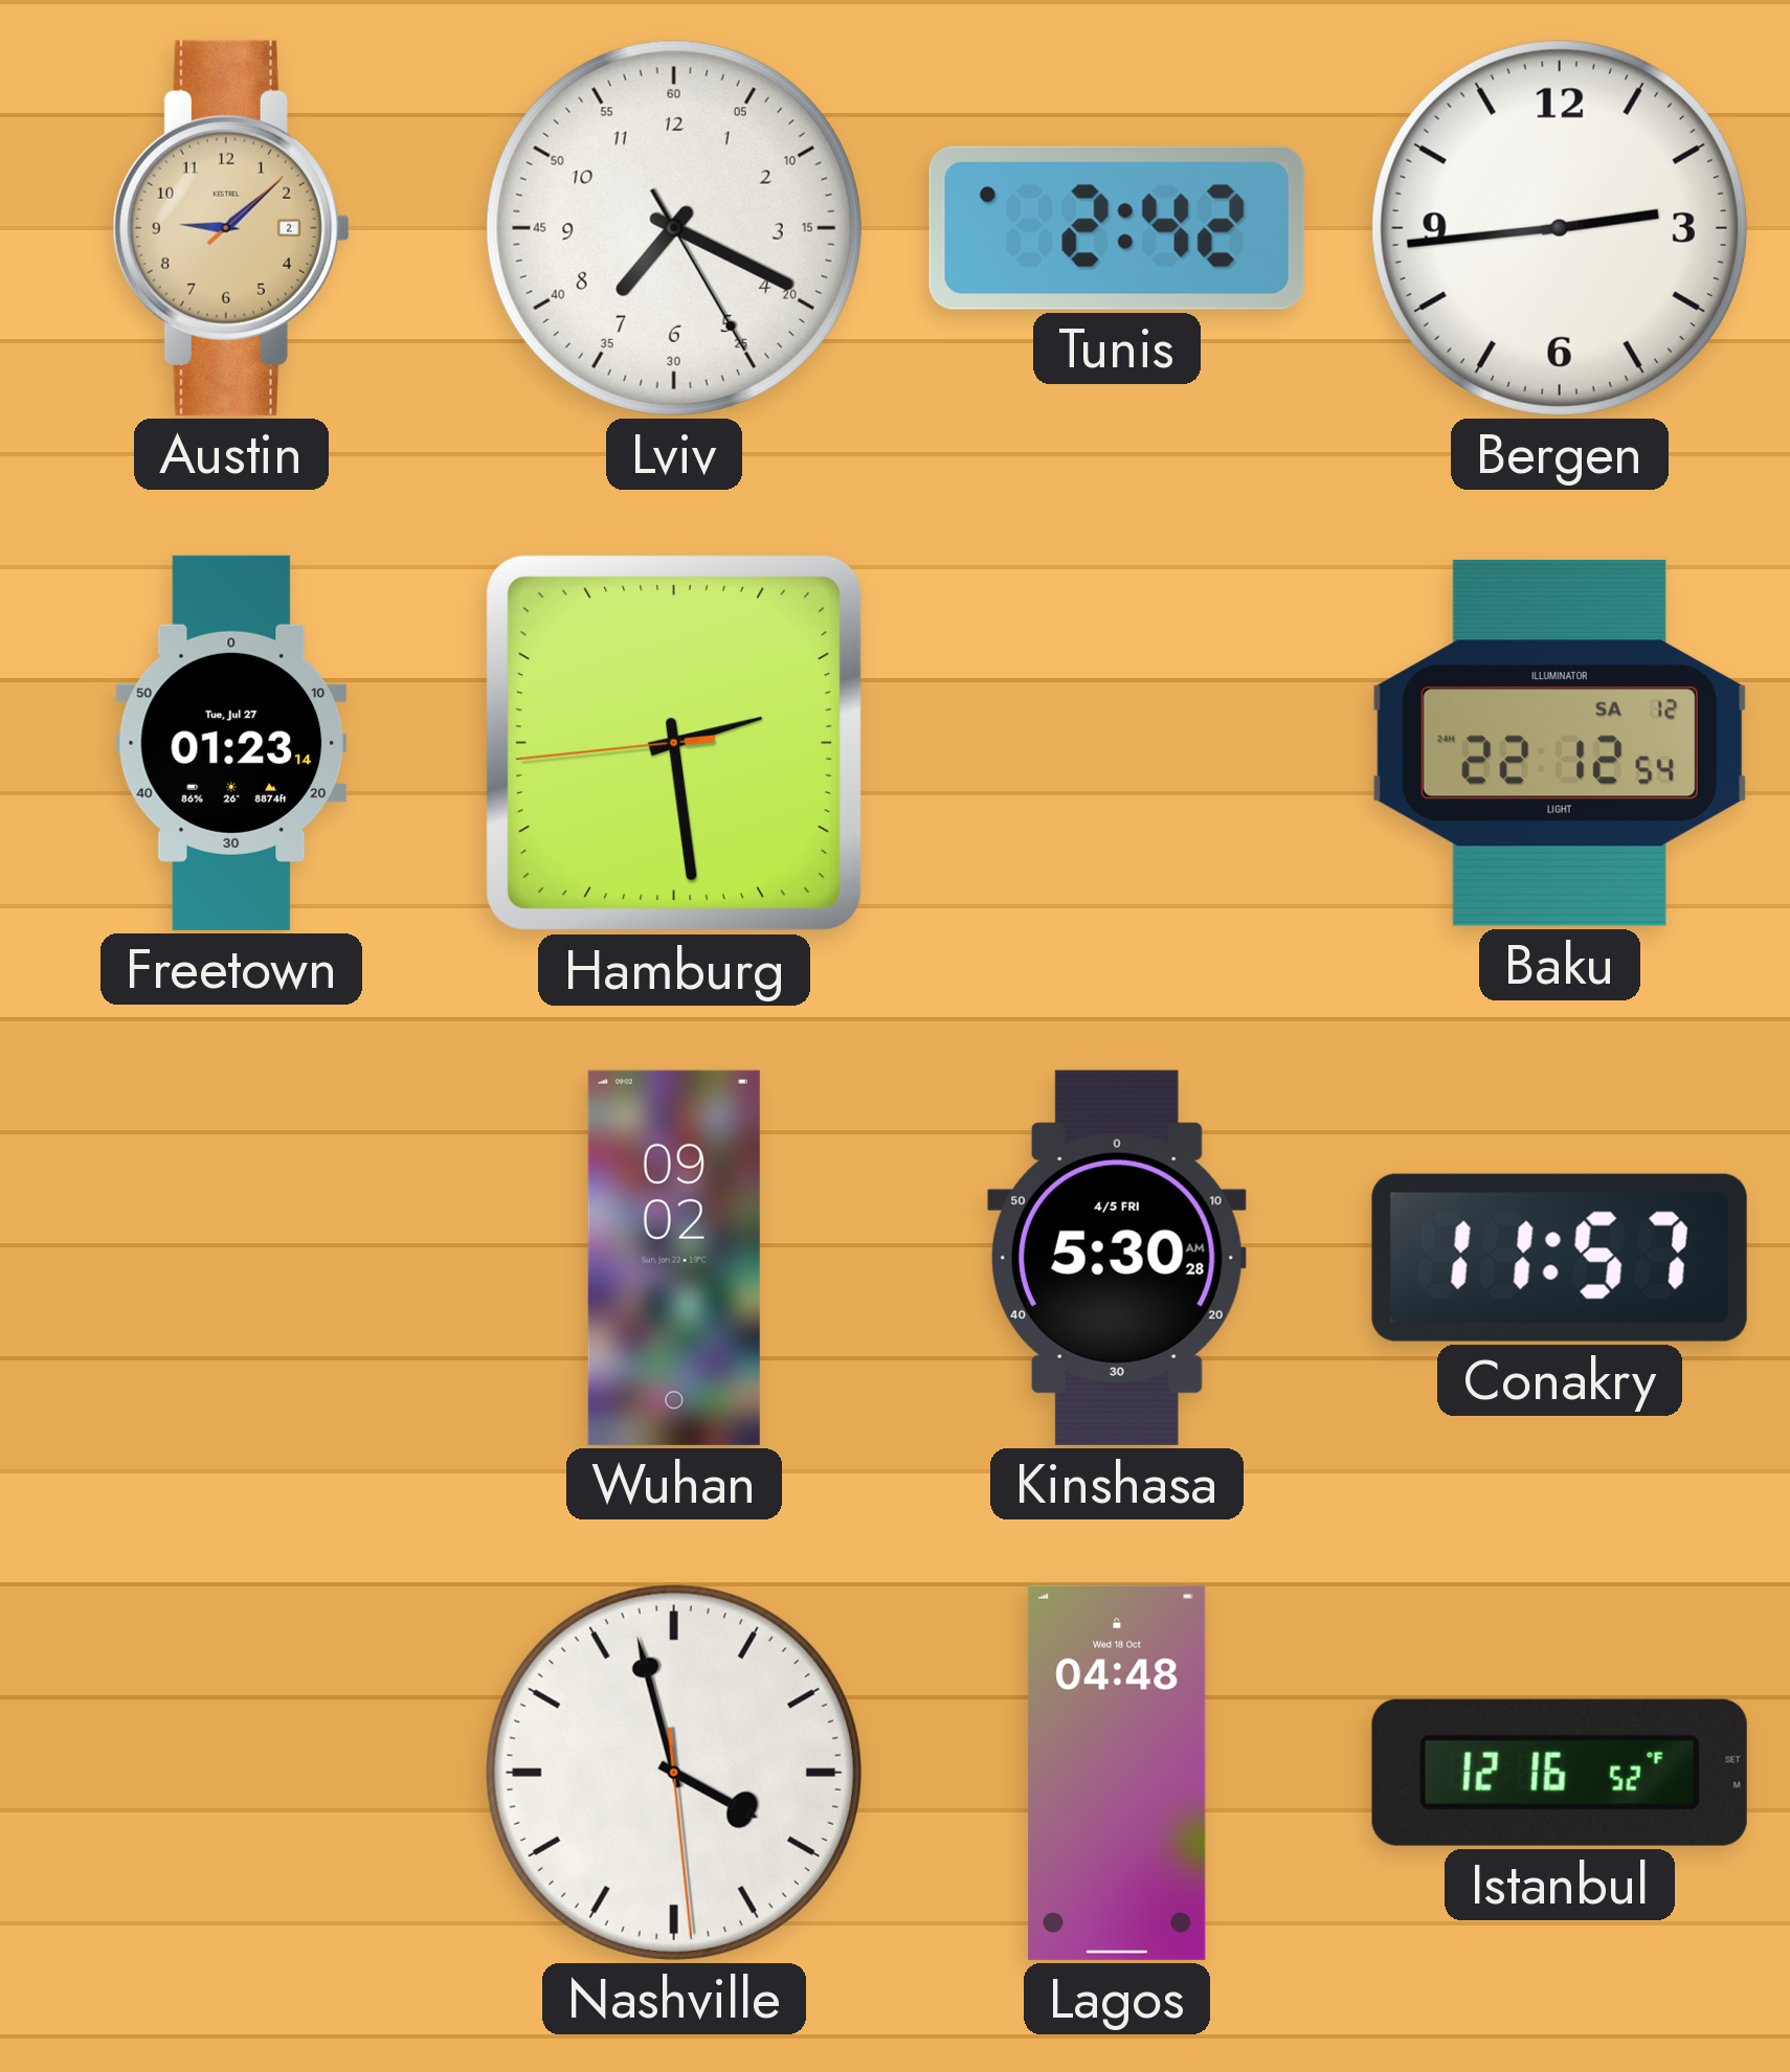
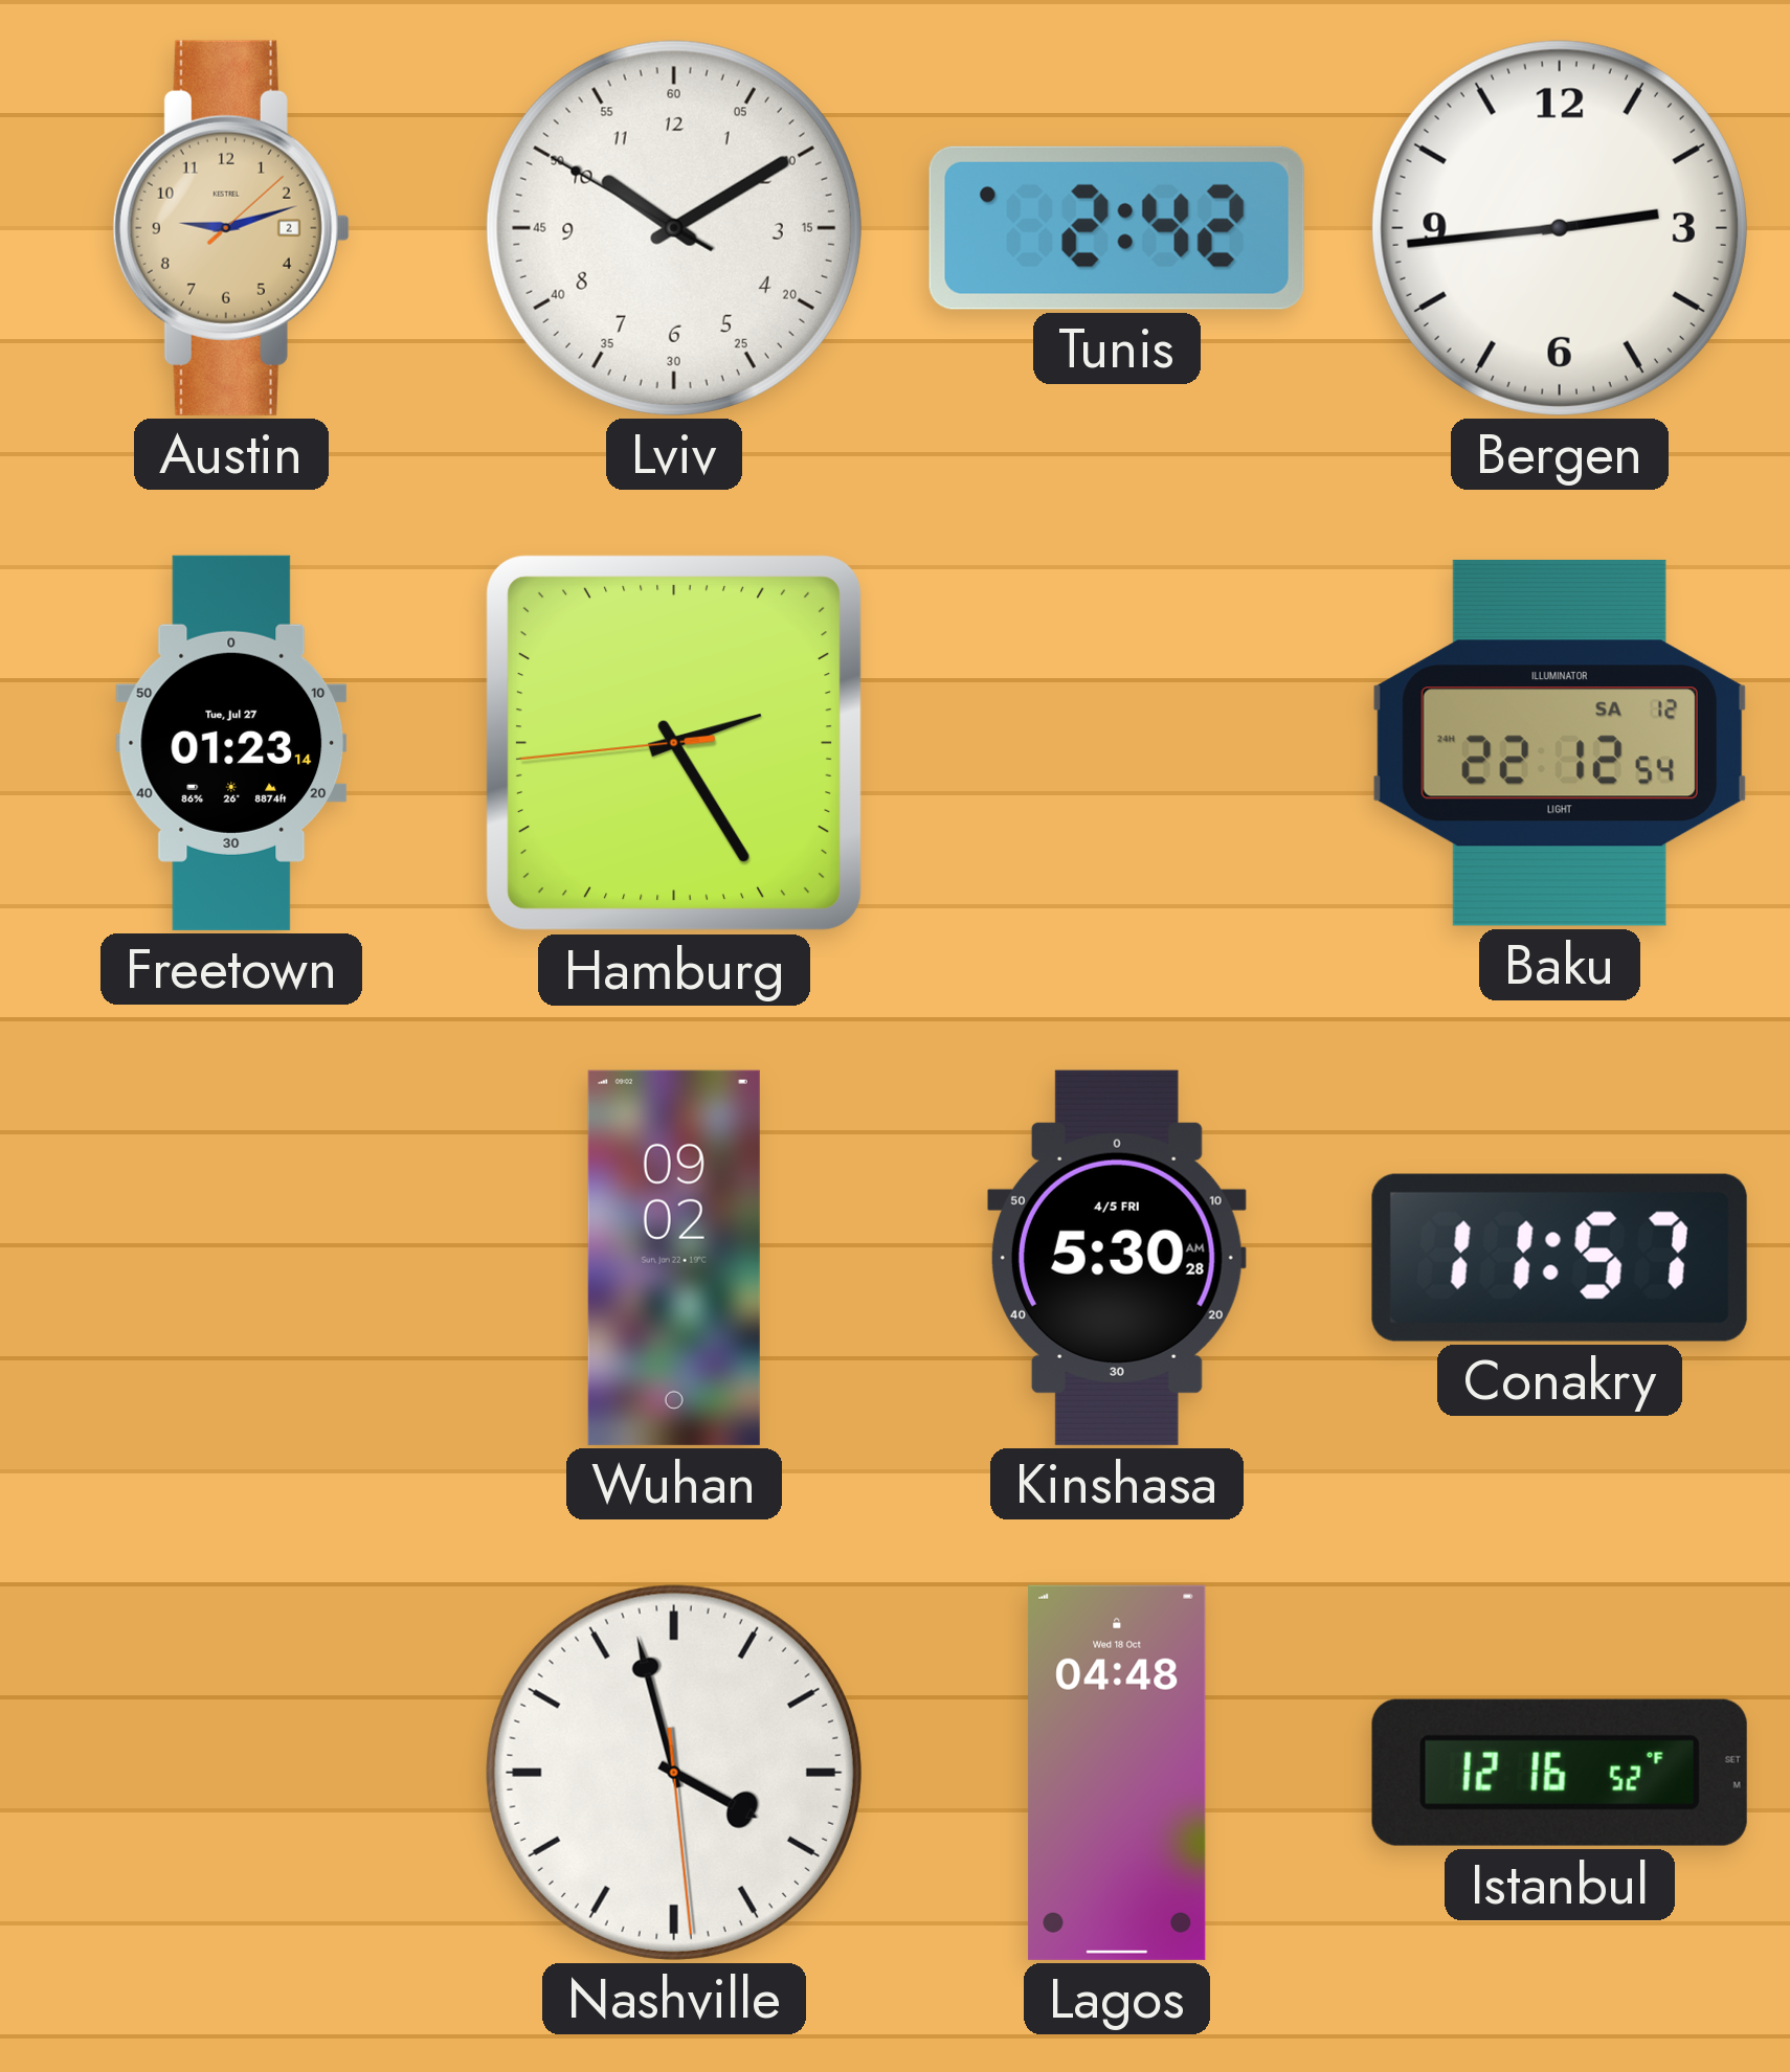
Austin: 9:08 -> 9:12 (231, 228)
Lviv: 7:19 -> 10:09 (674, 228)
Hamburg: 2:28 -> 2:24 (674, 743)
